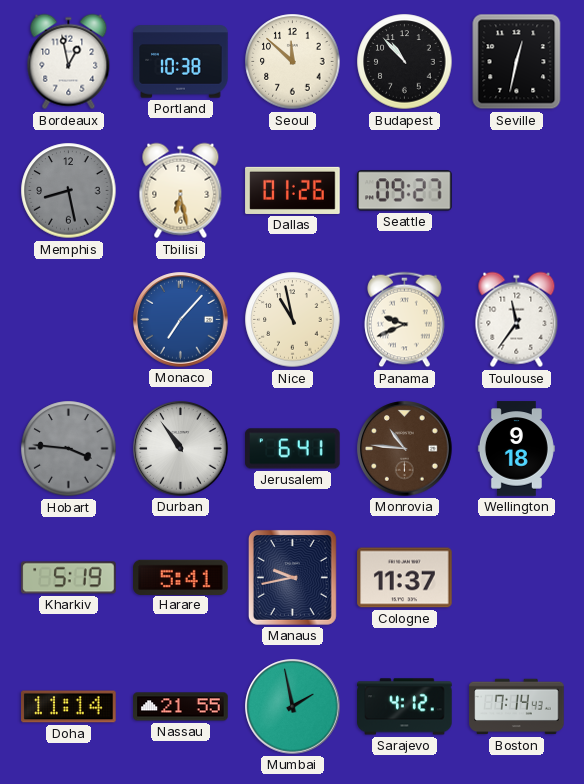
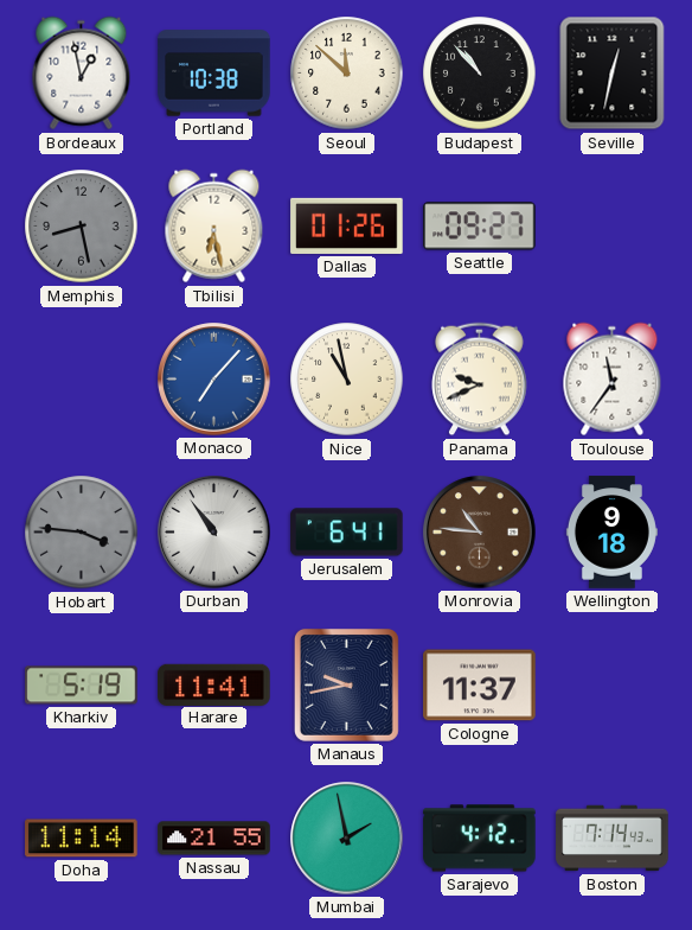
Harare: 5:41 -> 11:41 (214, 684)
